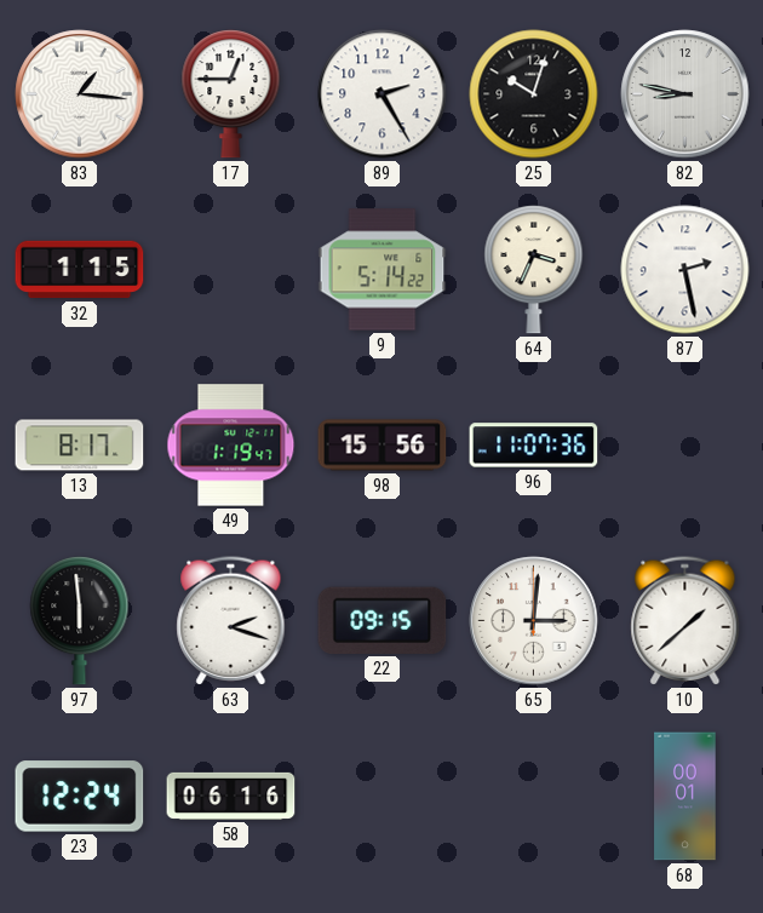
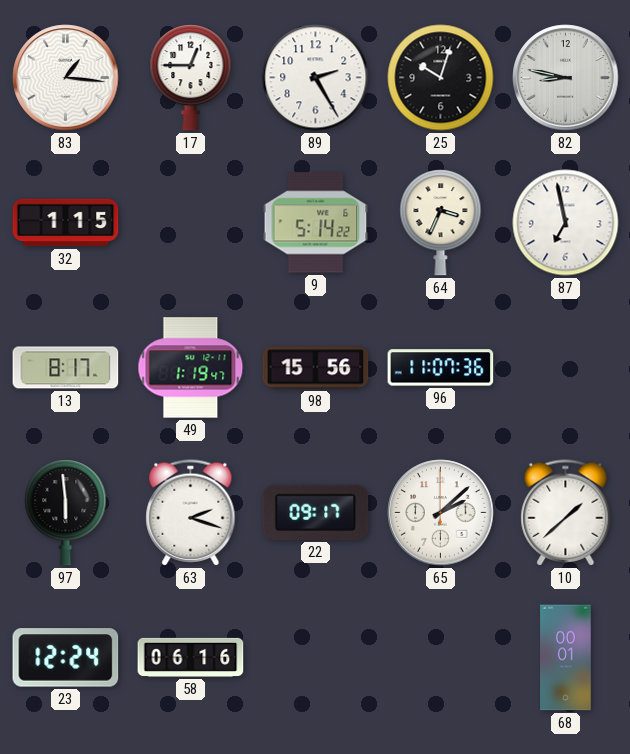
87: 2:28 -> 6:58 (566, 223)
22: 09:15 -> 09:17 (316, 512)
65: 3:01 -> 2:08 (441, 513)
